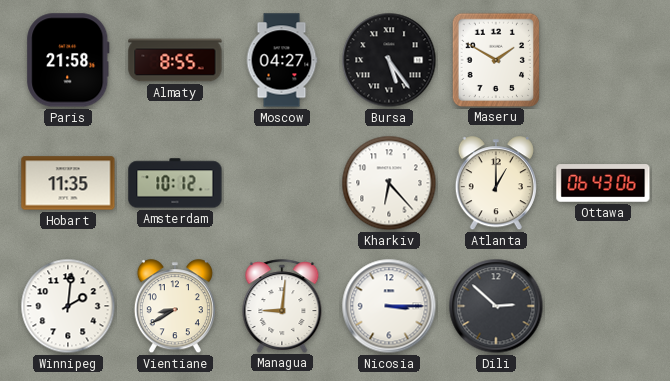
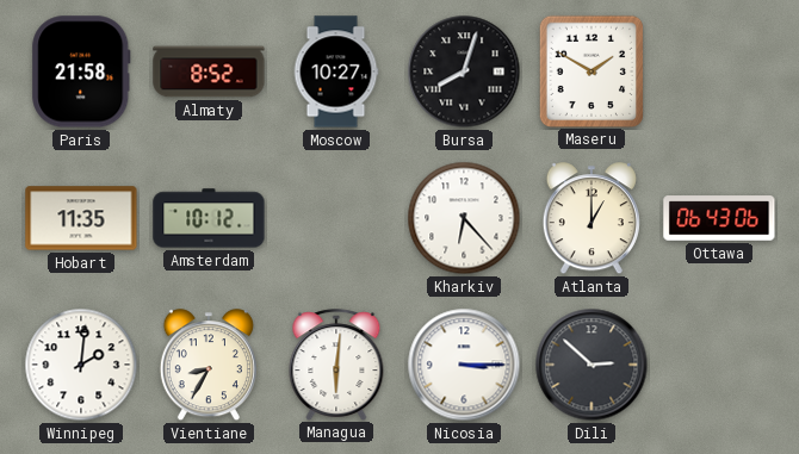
Almaty: 8:55 -> 8:52 (209, 71)
Moscow: 04:27 -> 10:27 (336, 71)
Bursa: 5:24 -> 8:03 (464, 71)
Vientiane: 8:40 -> 8:35 (209, 366)
Managua: 9:01 -> 6:01 (336, 365)
